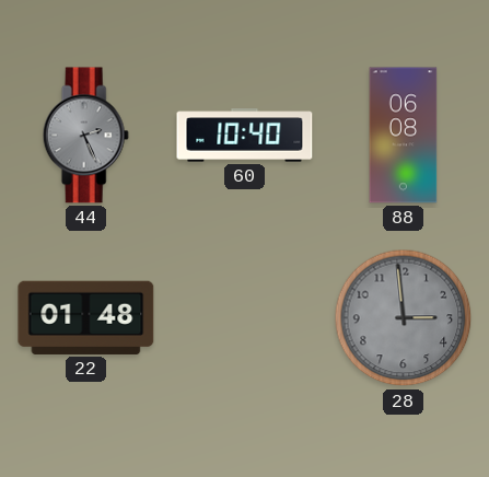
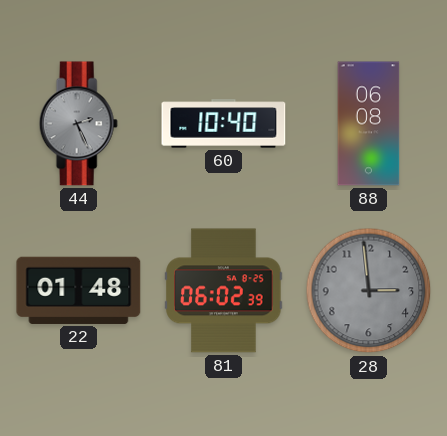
81: none -> 06:02 (224, 291)
